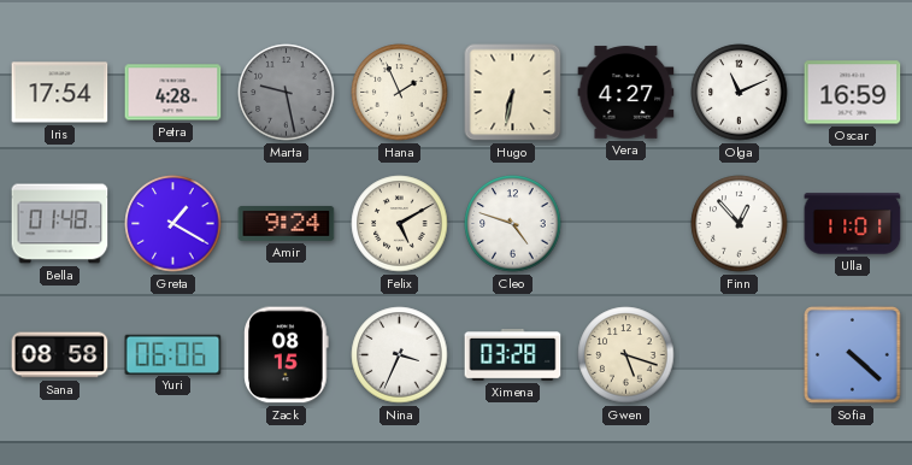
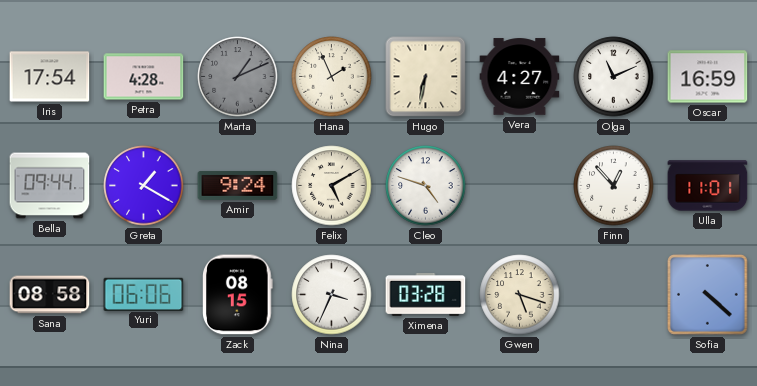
Marta: 9:28 -> 1:11 (238, 77)
Bella: 01:48 -> 09:44 (50, 186)
